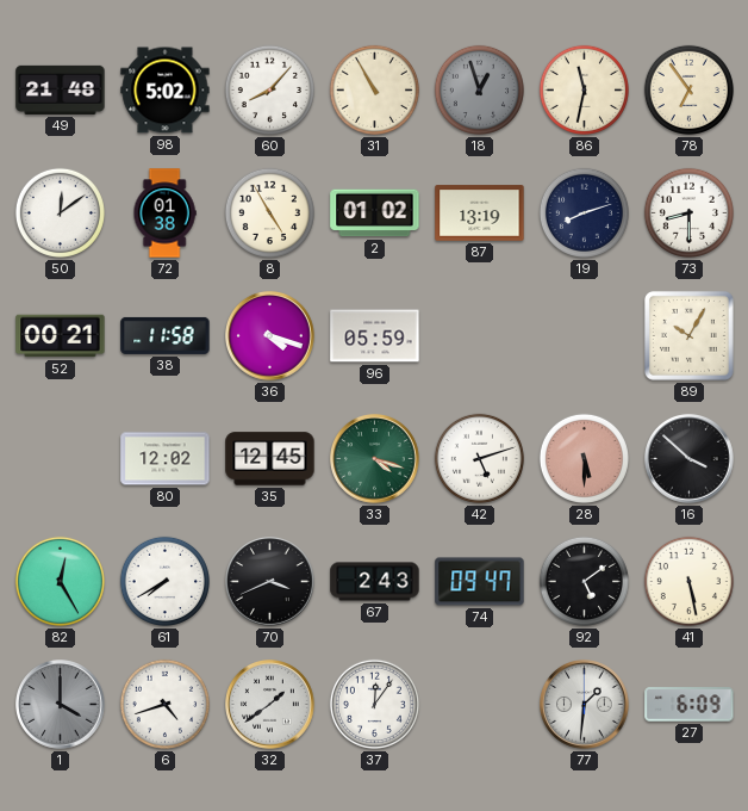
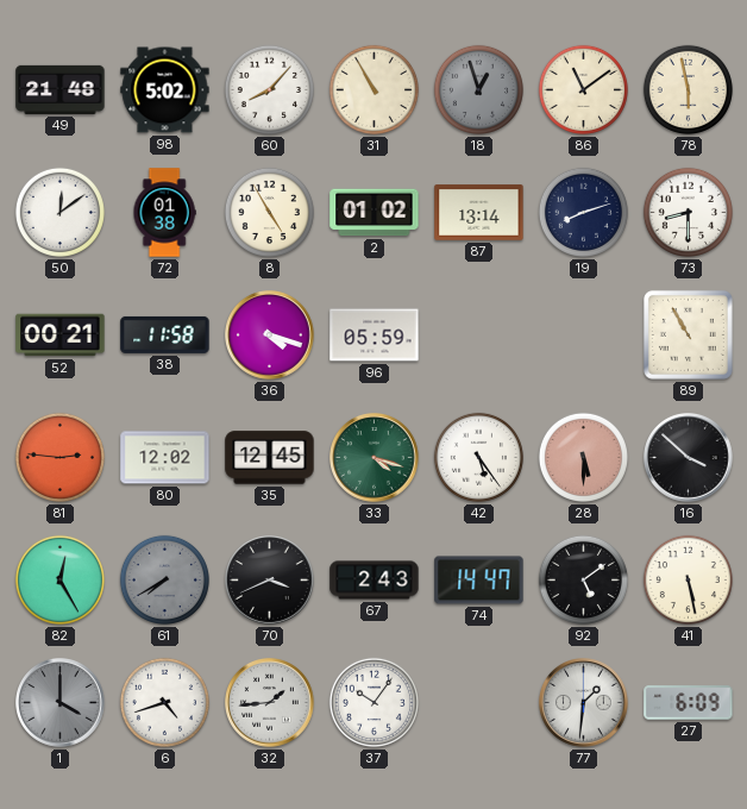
86: 11:32 -> 11:09 (583, 89)
78: 6:54 -> 5:58 (688, 89)
87: 13:19 -> 13:14 (479, 213)
89: 10:05 -> 10:55 (688, 334)
81: none -> 2:46 (59, 457)
42: 5:12 -> 5:24 (478, 457)
61 dial: white -> grey (164, 579)
74: 09:47 -> 14:47 (479, 581)
32: 1:39 -> 1:44 (270, 703)
37: 12:06 -> 10:06 (373, 702)
